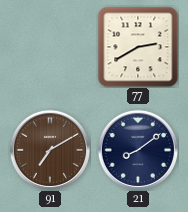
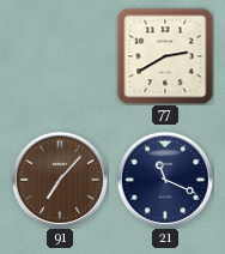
91: 7:10 -> 7:07 (59, 179)
21: 8:09 -> 11:19 (164, 179)
